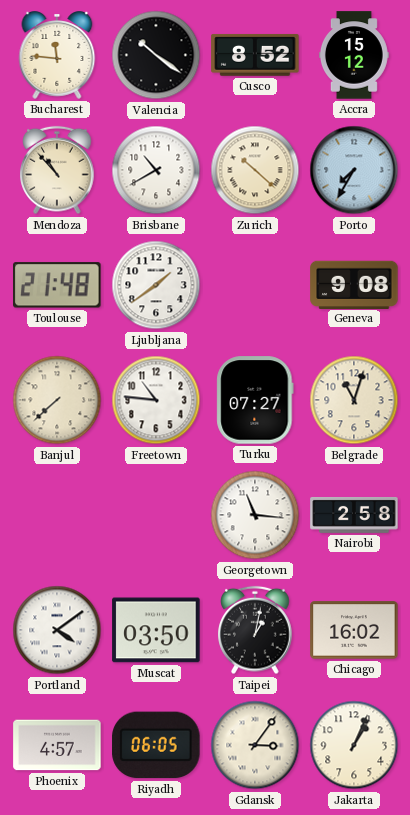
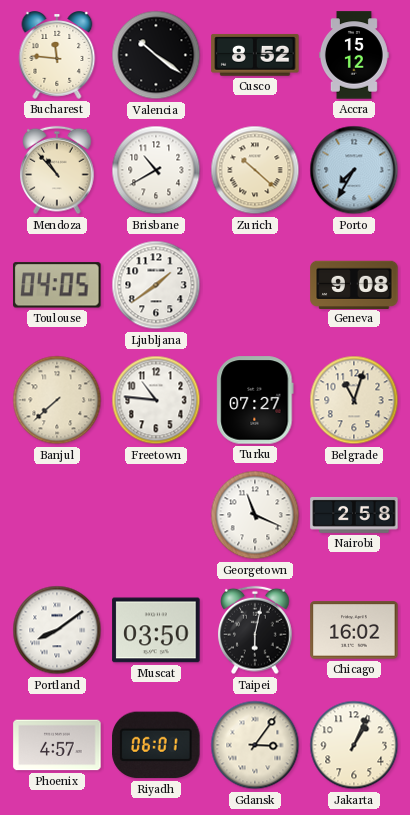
Toulouse: 21:48 -> 04:05 (57, 285)
Georgetown: 11:16 -> 11:19 (255, 515)
Portland: 4:09 -> 8:09 (57, 630)
Taipei: 1:02 -> 6:02 (255, 630)
Riyadh: 06:05 -> 06:01 (156, 745)
